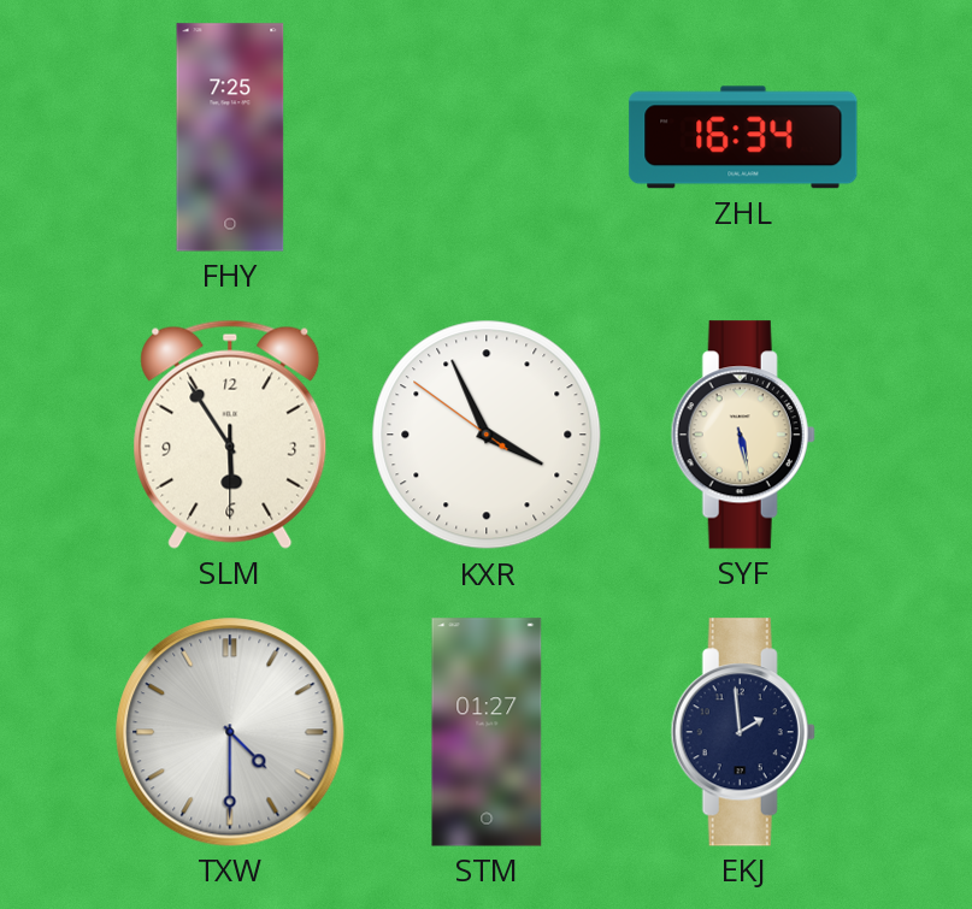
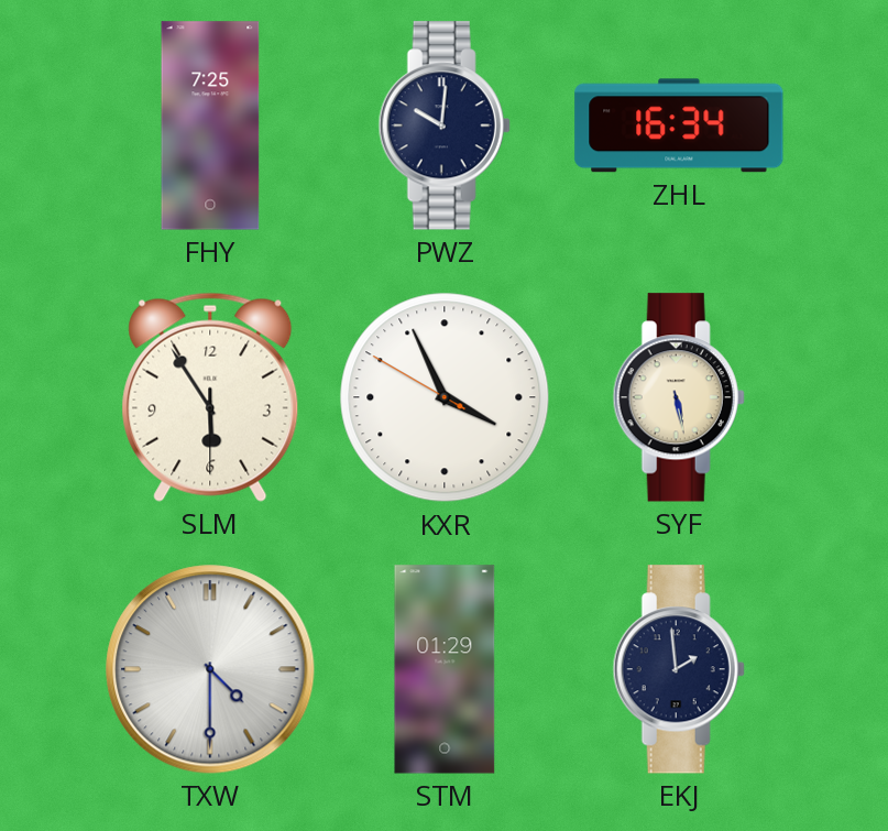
PWZ: none -> 10:01 (445, 125)
KXR: 3:55:51 -> 3:55:50 (445, 397)
STM: 01:27 -> 01:29 (445, 669)
